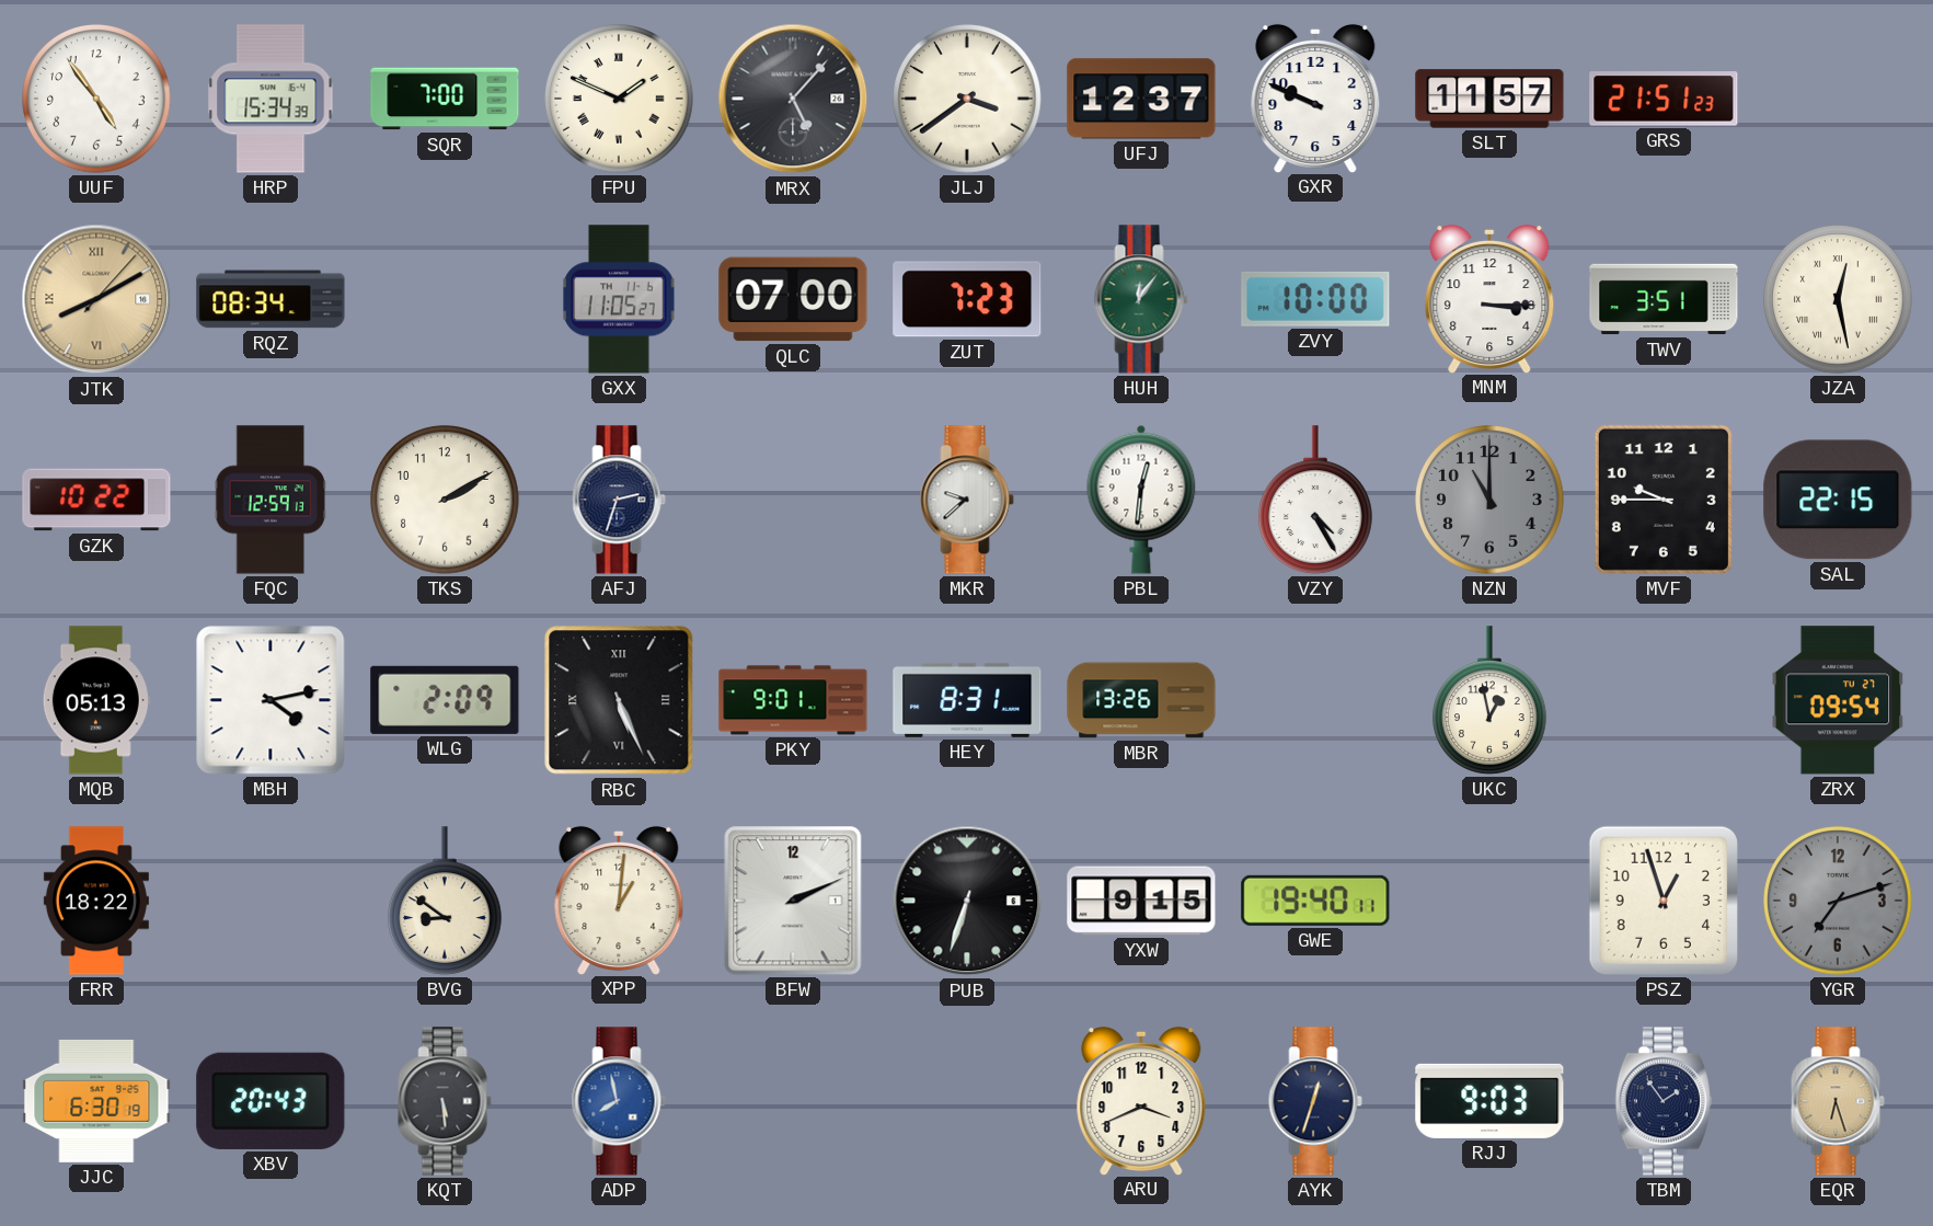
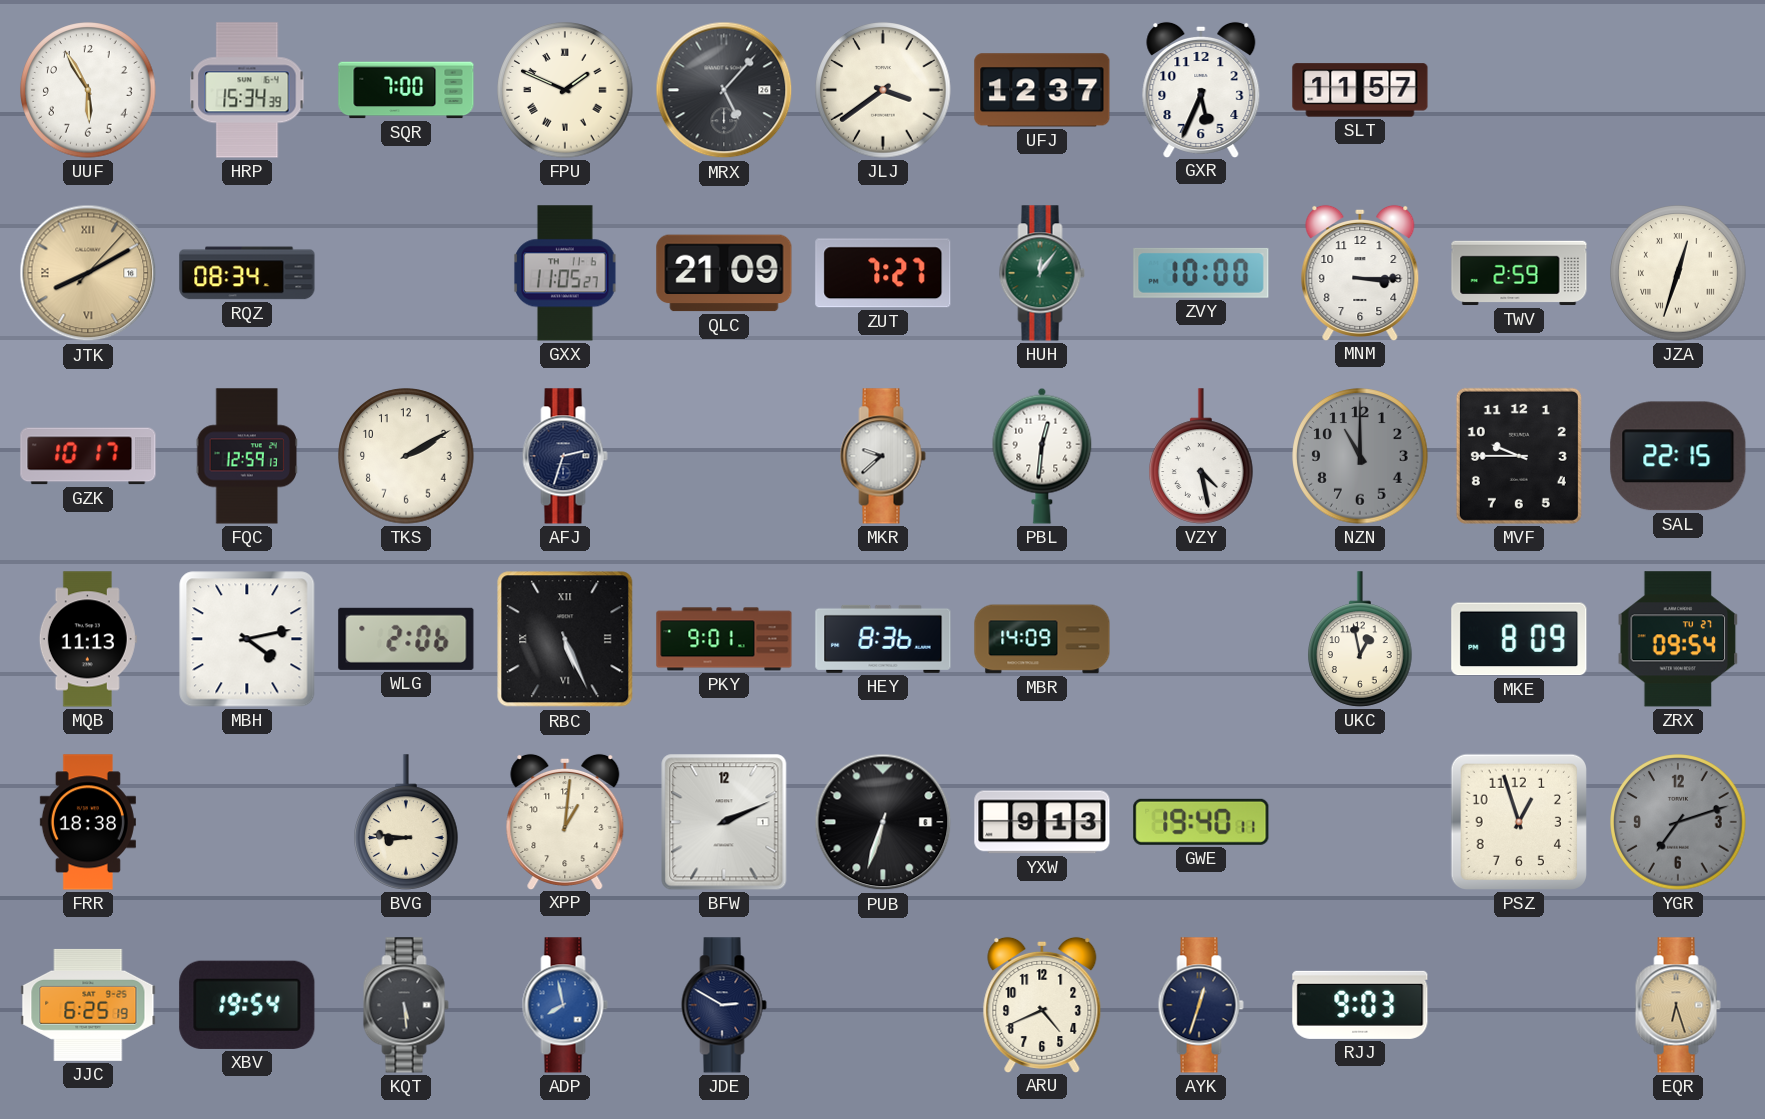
UUF: 4:54 -> 5:55 (88, 90)
GXR: 9:49 -> 5:34 (1201, 89)
GRS: 21:51 -> none (1664, 99)
QLC: 07:00 -> 21:09 (724, 273)
ZUT: 7:23 -> 7:27 (883, 273)
TWV: 3:51 -> 2:59 (1519, 273)
JZA: 12:28 -> 12:33 (1678, 273)
GZK: 10:22 -> 10:17 (88, 456)
VZY: 4:25 -> 4:28 (1202, 456)
MQB: 05:13 -> 11:13 (88, 639)
WLG: 2:09 -> 2:06 (406, 639)
HEY: 8:31 -> 8:36 (883, 639)
MBR: 13:26 -> 14:09 (1042, 639)
MKE: none -> 8:09 (1519, 639)
FRR: 18:22 -> 18:38 (88, 822)
BVG: 8:51 -> 8:46 (407, 822)
YXW: 9:15 -> 9:13 (1042, 822)
JJC: 6:30 -> 6:25 (88, 1005)
XBV: 20:43 -> 19:54 (247, 1005)
JDE: none -> 2:50 (724, 1005)
ARU: 3:41 -> 4:41 (1042, 1004)
TBM: 1:54 -> none (1664, 1101)
